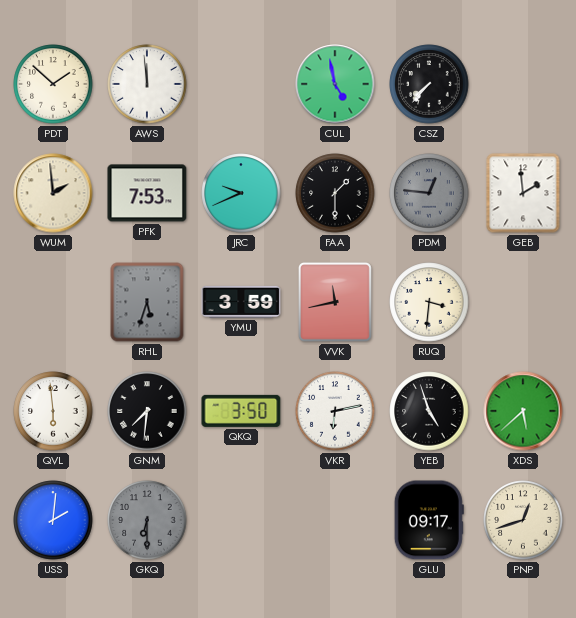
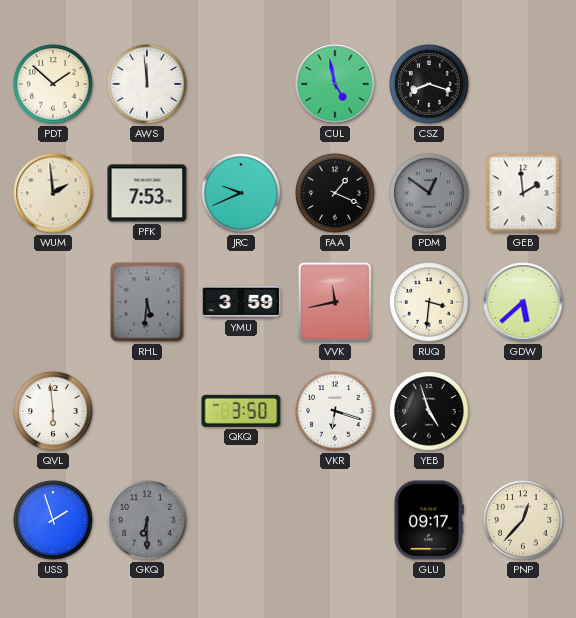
CSZ: 7:37 -> 8:18 (429, 84)
FAA: 1:30 -> 1:19 (335, 193)
PDM: 12:46 -> 12:51 (429, 193)
RHL: 5:33 -> 5:31 (147, 302)
GDW: none -> 5:38 (523, 302)
GNM: 7:31 -> none (147, 411)
VKR: 6:13 -> 6:18 (335, 411)
XDS: 5:38 -> none (523, 411)
USS: 2:01 -> 1:57 (53, 520)
PNP: 12:42 -> 12:37 (523, 520)
